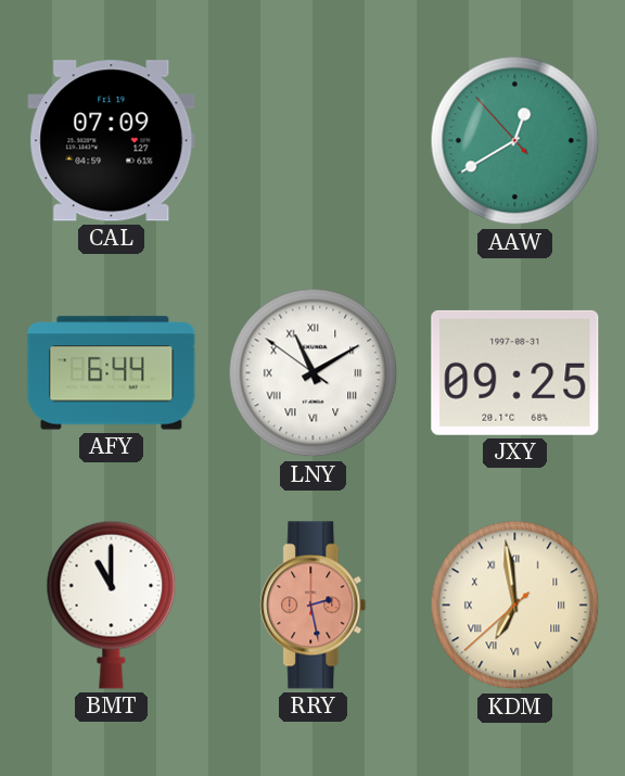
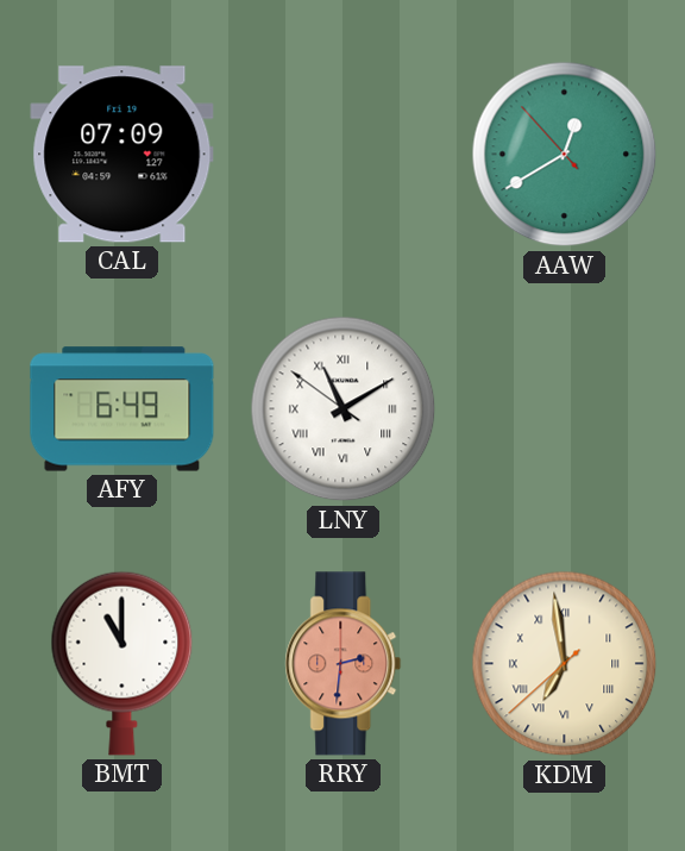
AFY: 6:44 -> 6:49 (122, 409)
JXY: 09:25 -> none (515, 372)
RRY: 2:28 -> 2:31 (344, 664)
